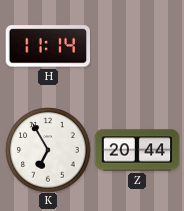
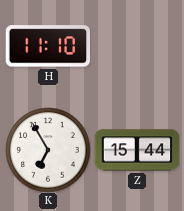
H: 11:14 -> 11:10 (48, 46)
Z: 20:44 -> 15:44 (137, 150)
